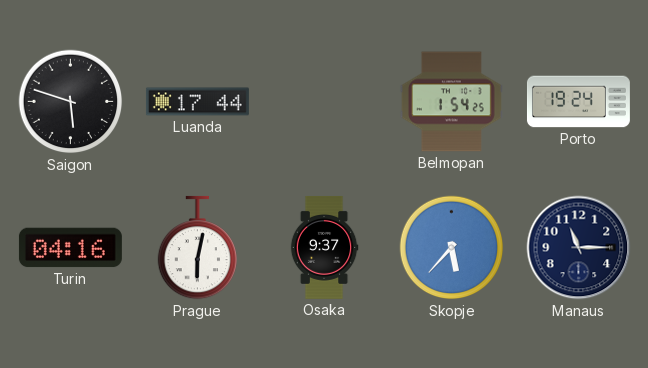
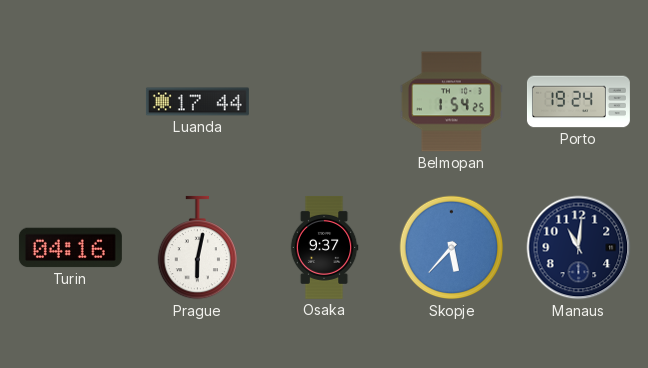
Saigon: 5:48 -> none (71, 102)
Manaus: 11:15 -> 11:01 (579, 248)
